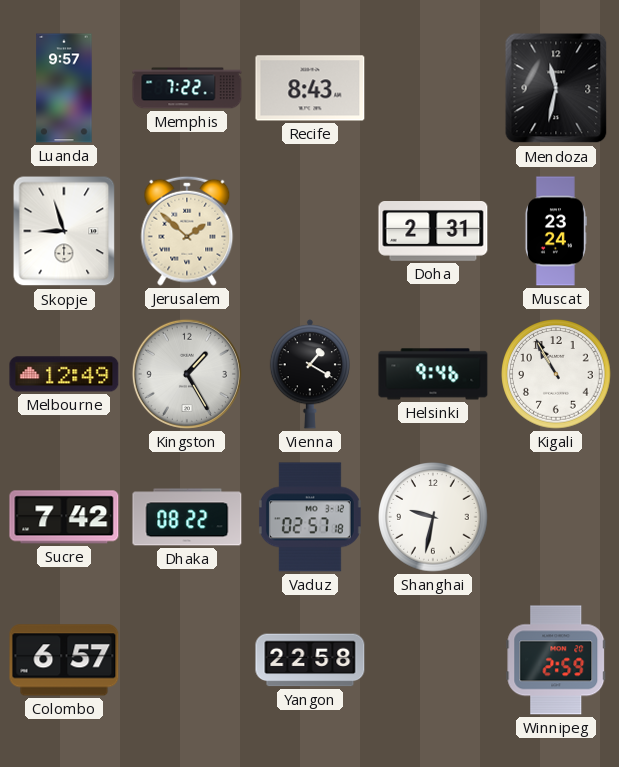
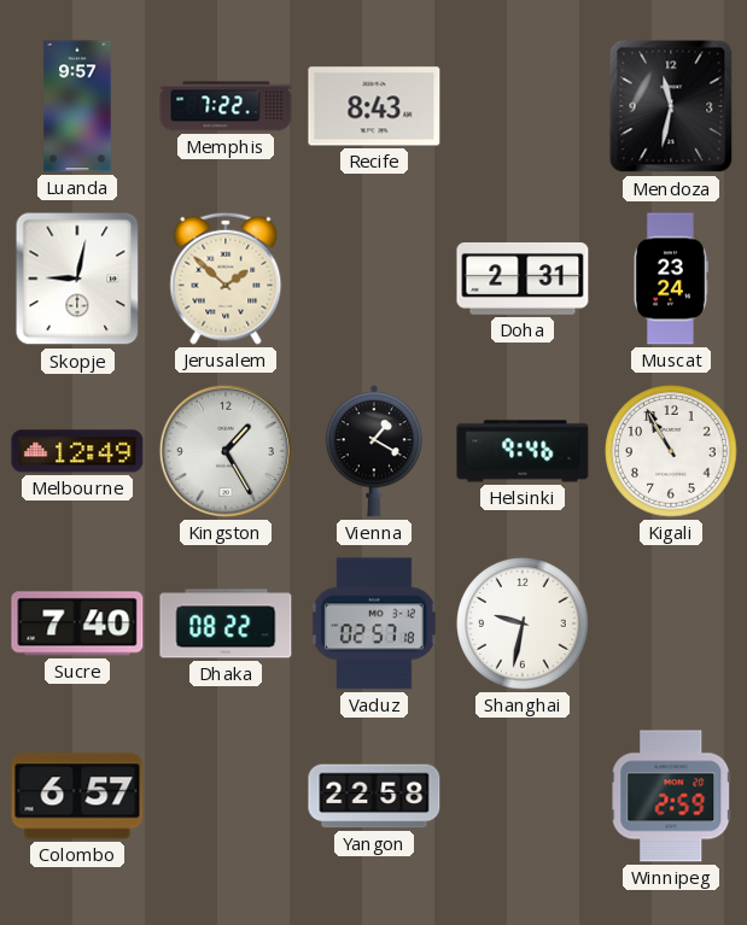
Skopje: 8:57 -> 9:02 (77, 279)
Sucre: 7:42 -> 7:40 (77, 624)
